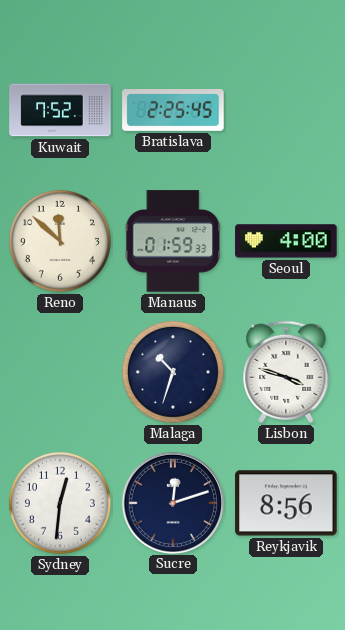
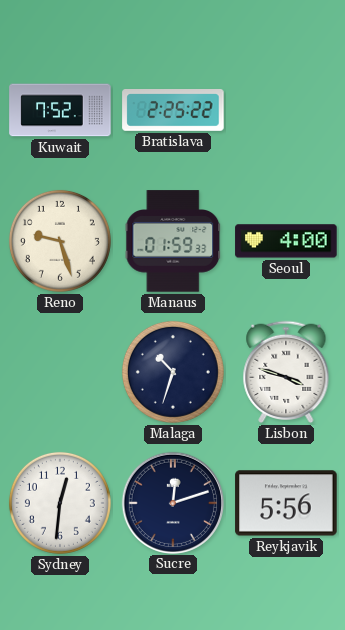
Bratislava: 2:25:45 -> 2:25:22 (173, 110)
Reno: 11:52 -> 9:27 (60, 241)
Reykjavik: 8:56 -> 5:56 (286, 503)
